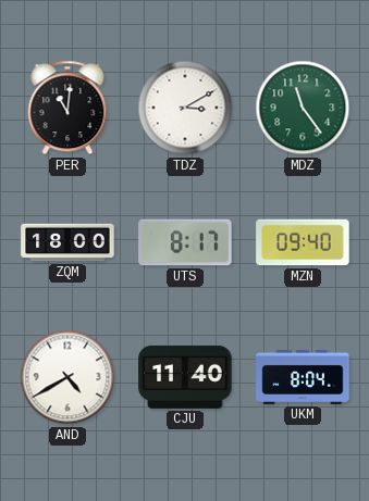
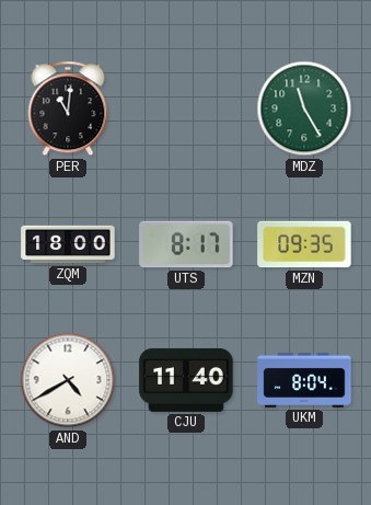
TDZ: 3:10 -> none (185, 108)
MDZ: 11:24 -> 11:25 (304, 108)
MZN: 09:40 -> 09:35 (304, 244)
